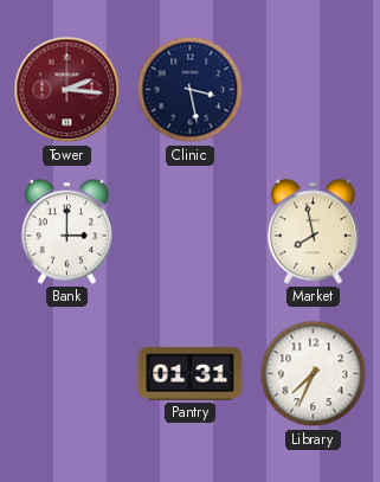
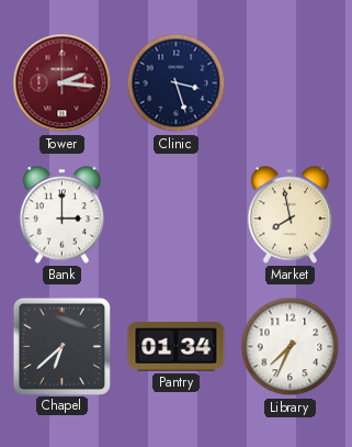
Clinic: 3:28 -> 3:27 (177, 83)
Chapel: none -> 6:38 (61, 346)
Pantry: 01:31 -> 01:34 (177, 346)
